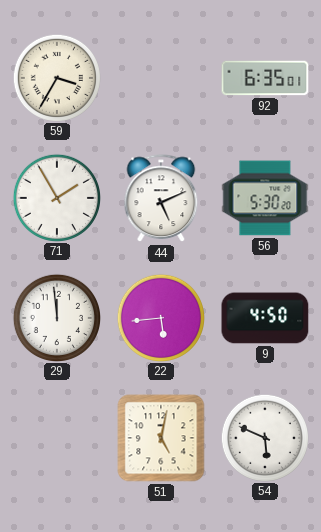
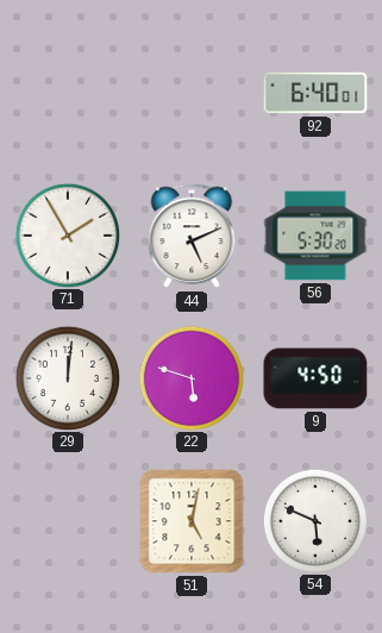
59: 3:35 -> none (56, 77)
92: 6:35 -> 6:40 (315, 93)
29: 11:59 -> 12:01 (67, 377)
22: 5:44 -> 5:48 (190, 377)
